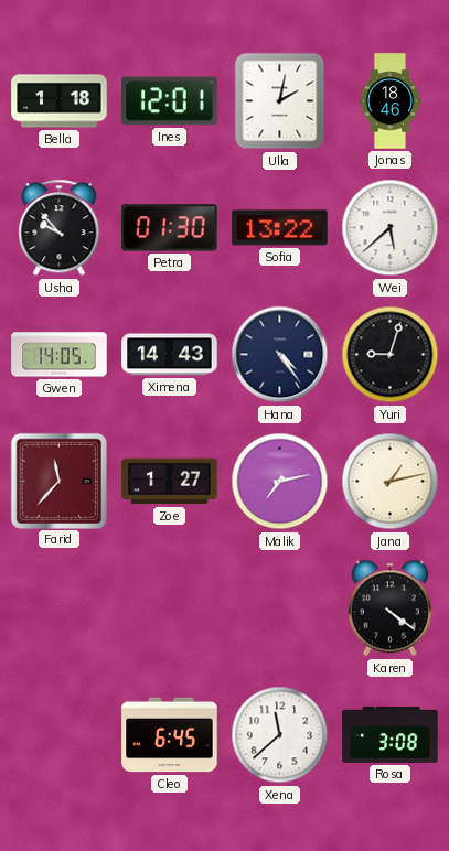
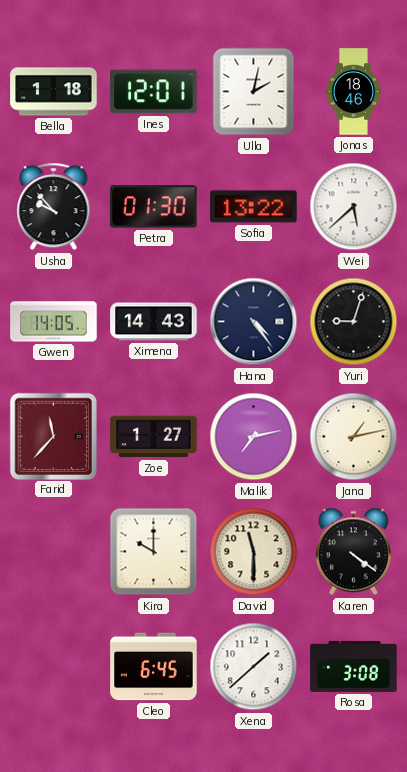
Kira: none -> 10:00 (154, 552)
David: none -> 11:30 (254, 552)
Xena: 11:38 -> 1:38 (254, 667)
